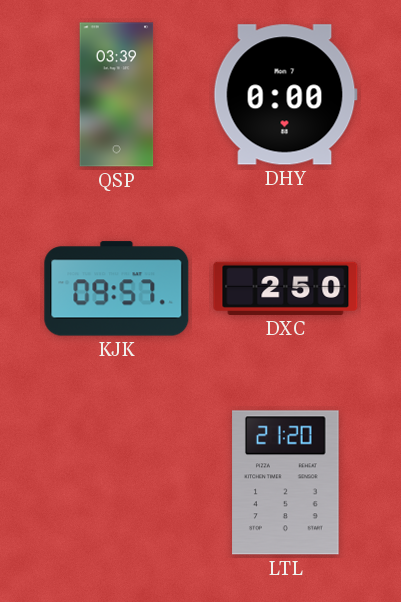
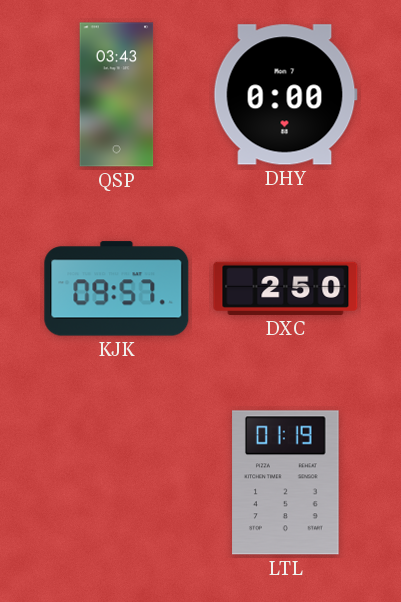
QSP: 03:39 -> 03:43 (117, 95)
LTL: 21:20 -> 01:19 (286, 483)
